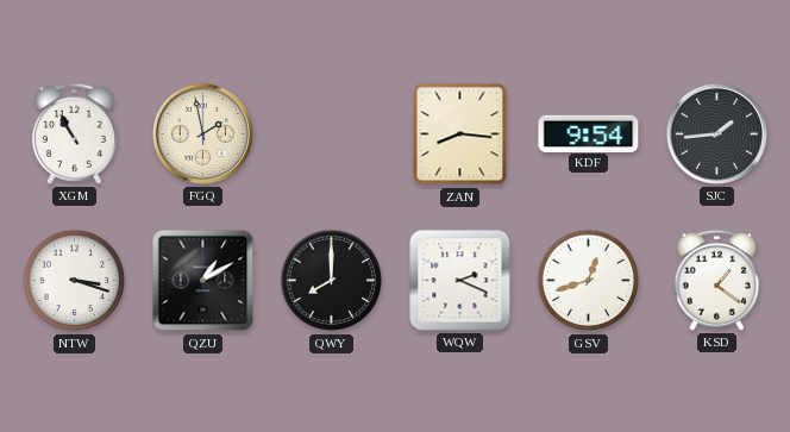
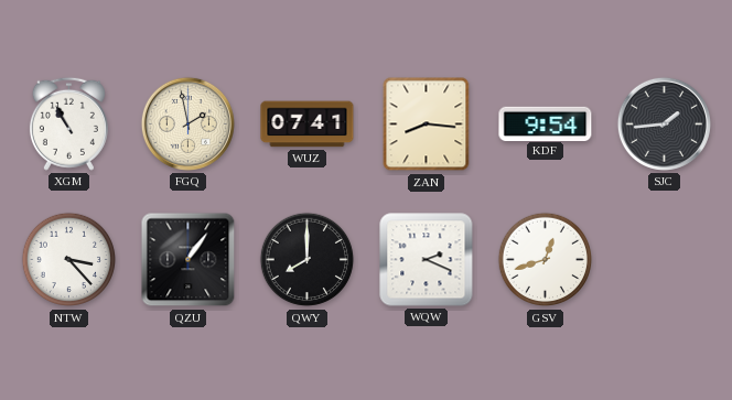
WUZ: none -> 07:41 (308, 125)
NTW: 3:18 -> 3:23 (69, 260)
QZU: 1:10 -> 1:06 (189, 260)
KSD: 1:21 -> none (716, 280)
